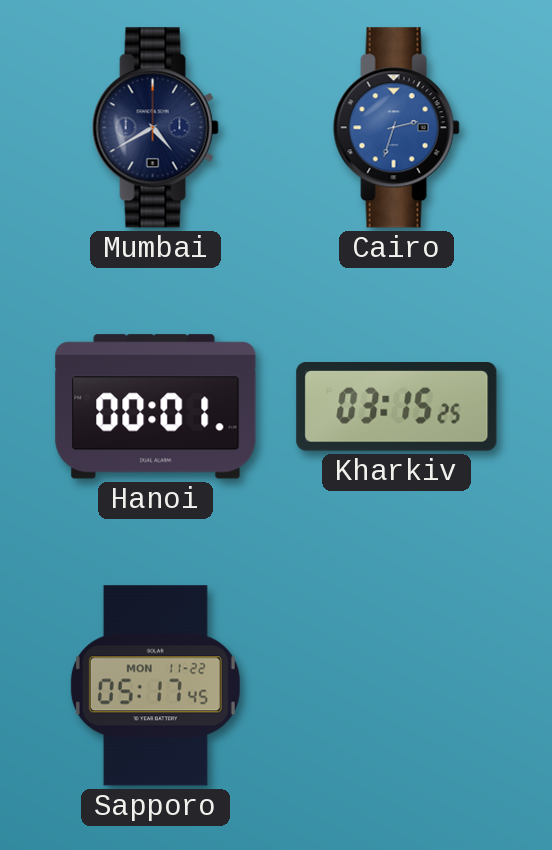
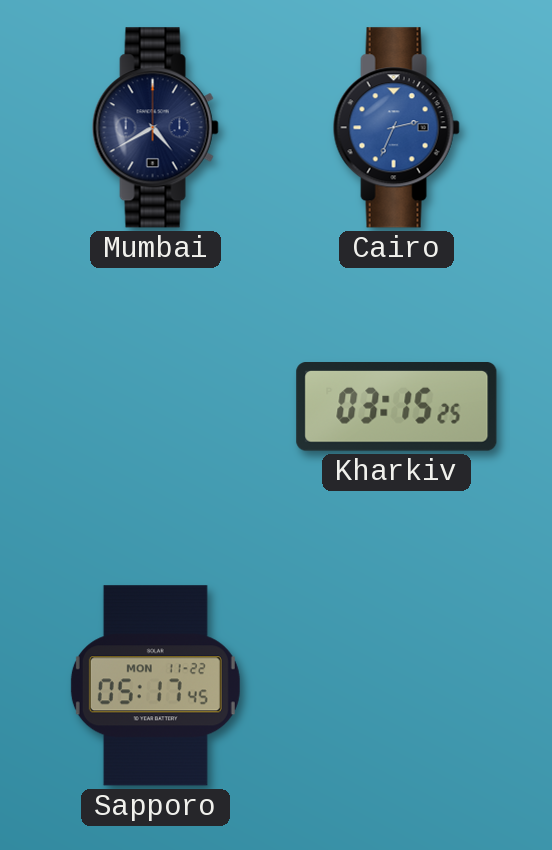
Cairo: 2:33 -> 2:34 (396, 128)
Hanoi: 00:01 -> none (156, 407)
